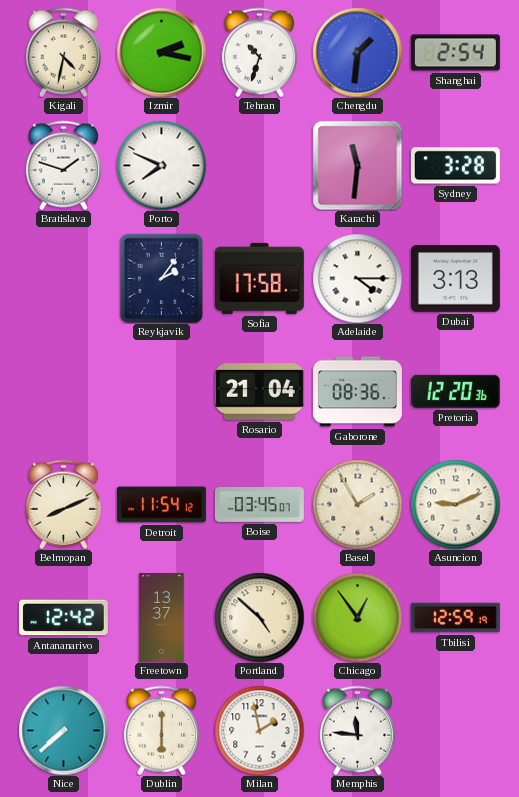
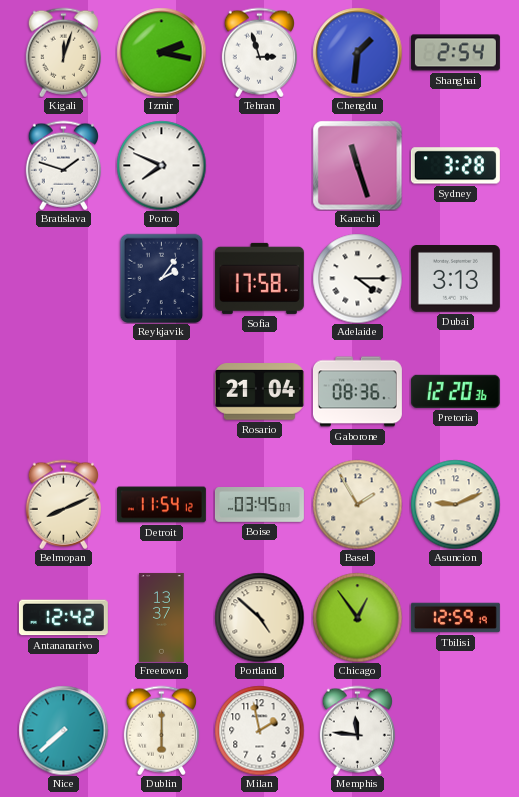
Kigali: 4:32 -> 12:03 (63, 52)
Tehran: 10:33 -> 2:57 (259, 52)
Karachi: 11:31 -> 11:27 (357, 165)
